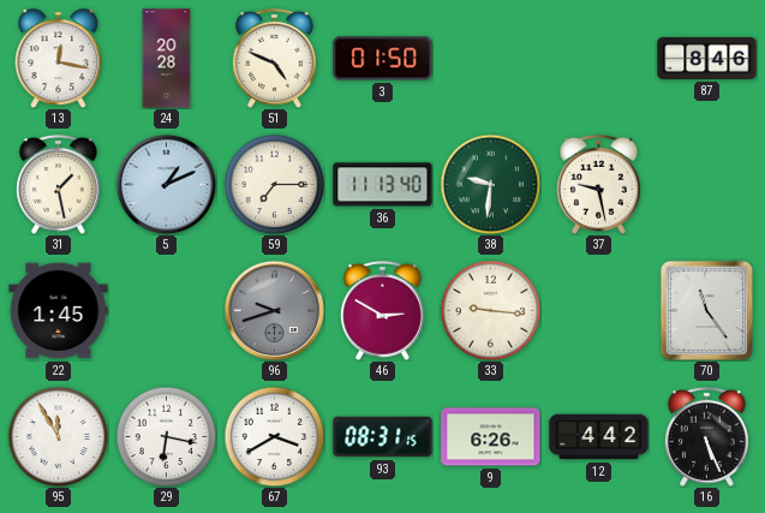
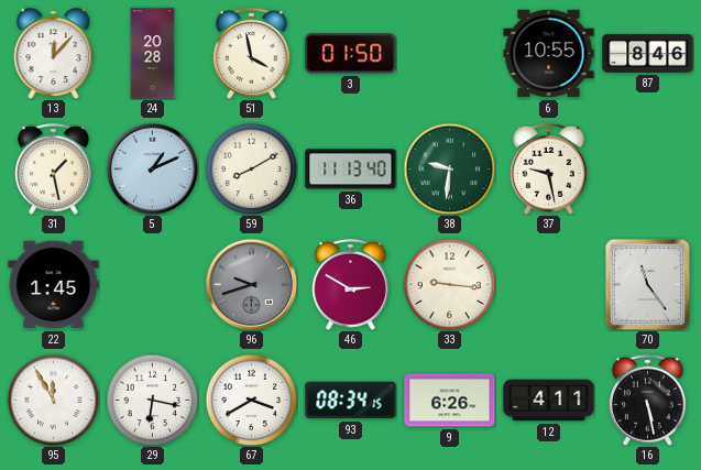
13: 12:17 -> 12:07 (54, 54)
51: 4:49 -> 3:58 (251, 53)
6: none -> 10:55 (549, 54)
59: 7:15 -> 8:10 (251, 168)
93: 08:31 -> 08:34 (351, 401)
12: 4:42 -> 4:11 (549, 401)
16: 5:26 -> 5:28 (647, 400)
